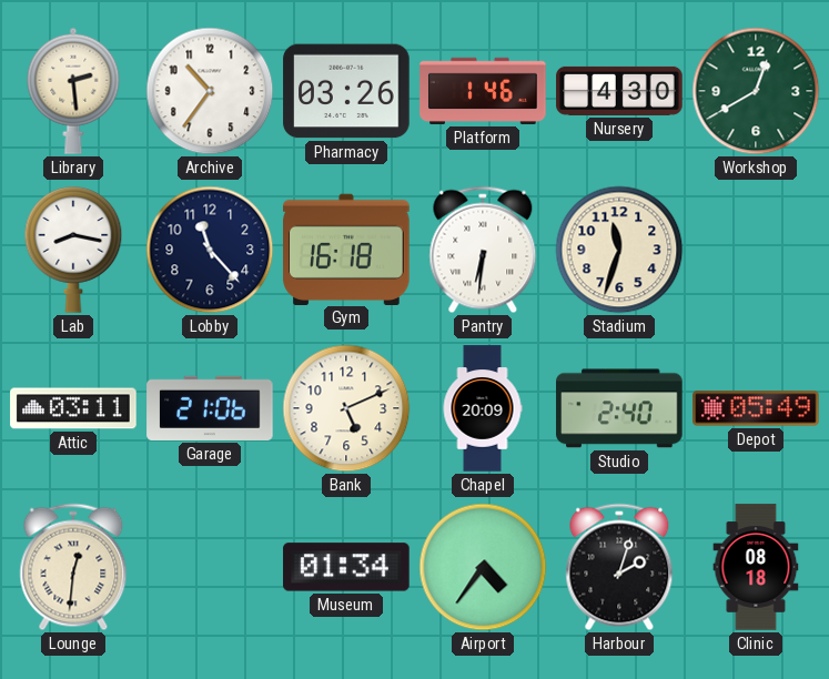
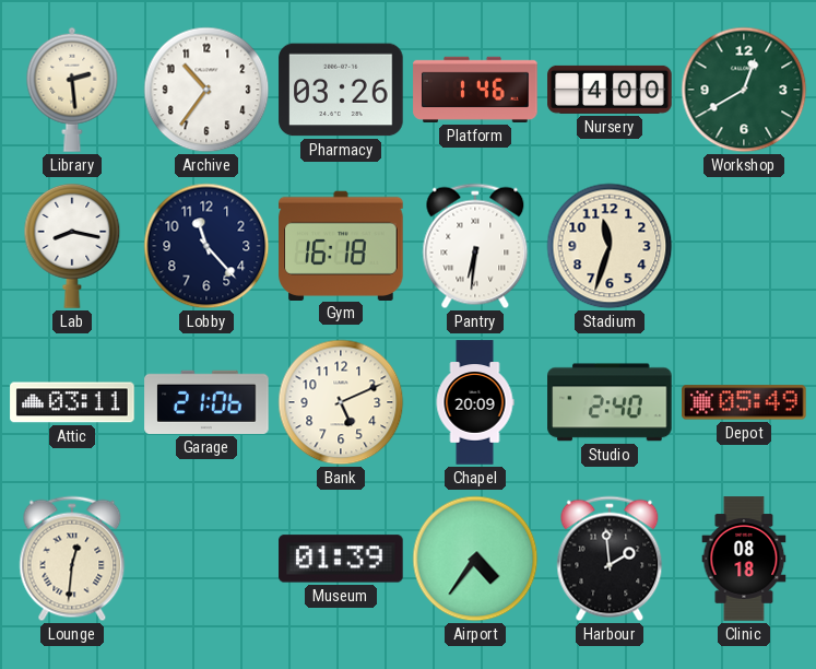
Nursery: 4:30 -> 4:00 (610, 90)
Museum: 01:34 -> 01:39 (341, 559)
Harbour: 2:03 -> 1:59 (610, 559)
